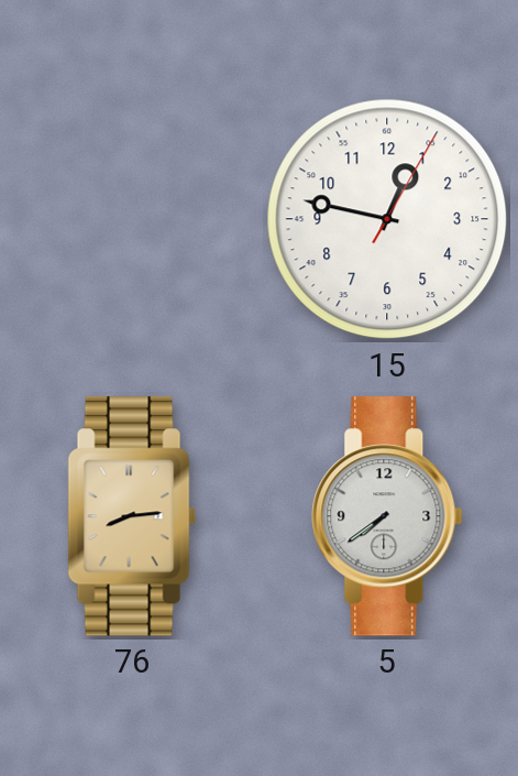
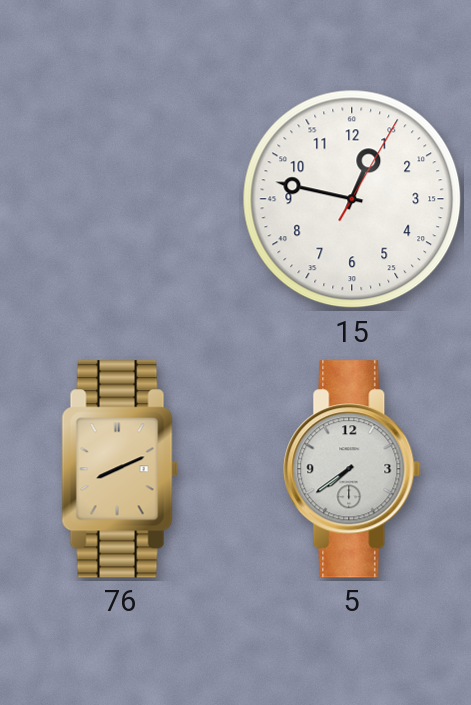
76: 8:14 -> 8:11 (120, 469)
